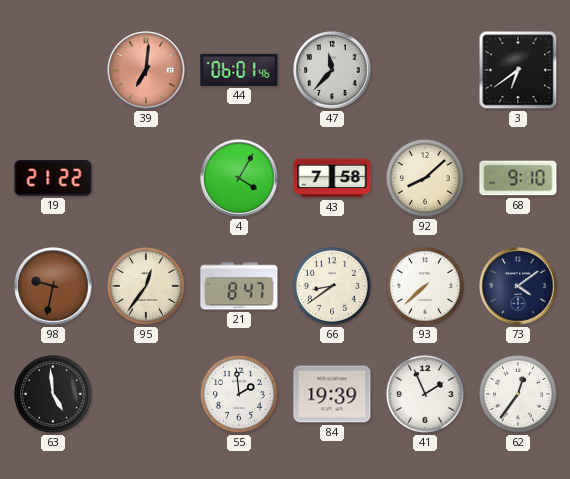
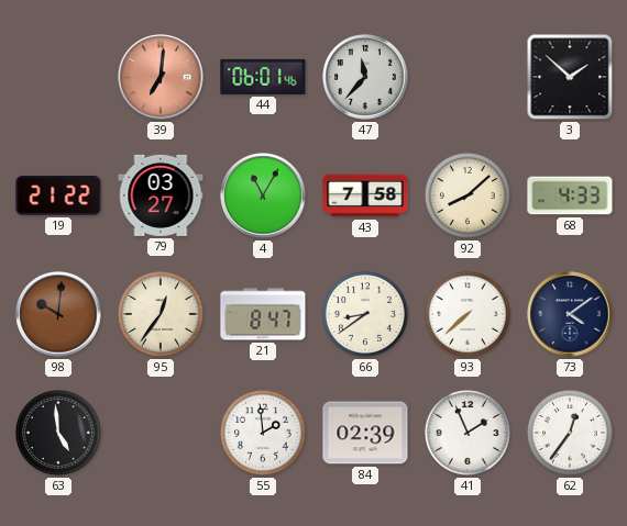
3: 6:39 -> 1:52 (570, 77)
79: none -> 03:27 (161, 195)
4: 4:05 -> 11:05 (263, 195)
68: 9:10 -> 4:33 (570, 195)
98: 9:32 -> 10:01 (58, 314)
84: 19:39 -> 02:39 (365, 433)
